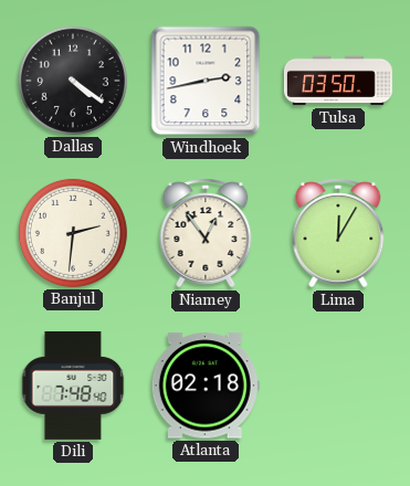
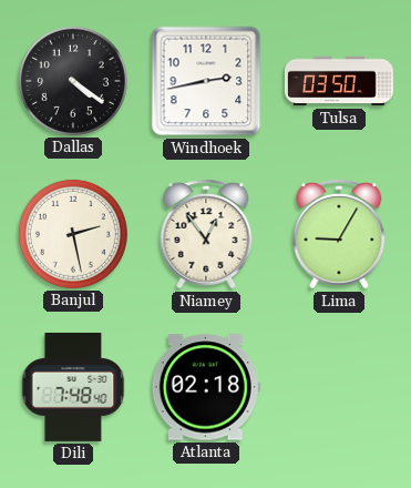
Banjul: 2:31 -> 2:28 (73, 234)
Lima: 12:05 -> 9:05 (339, 234)
